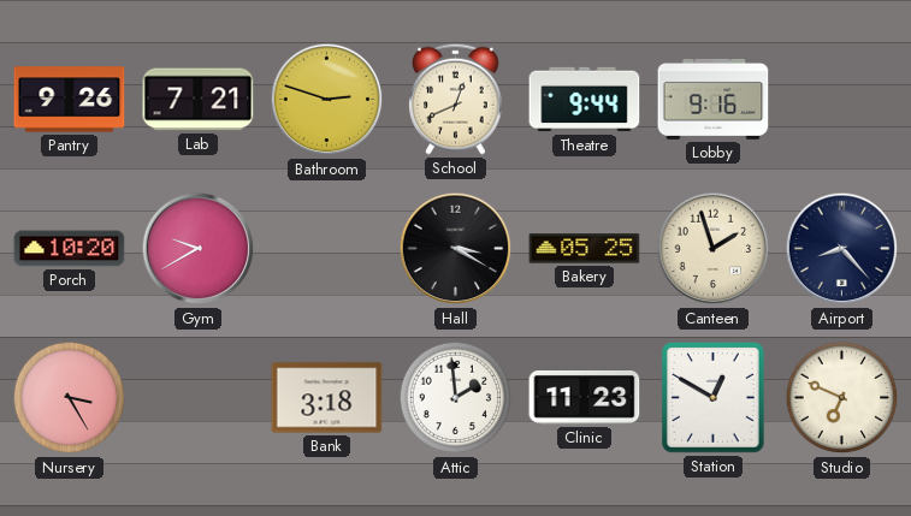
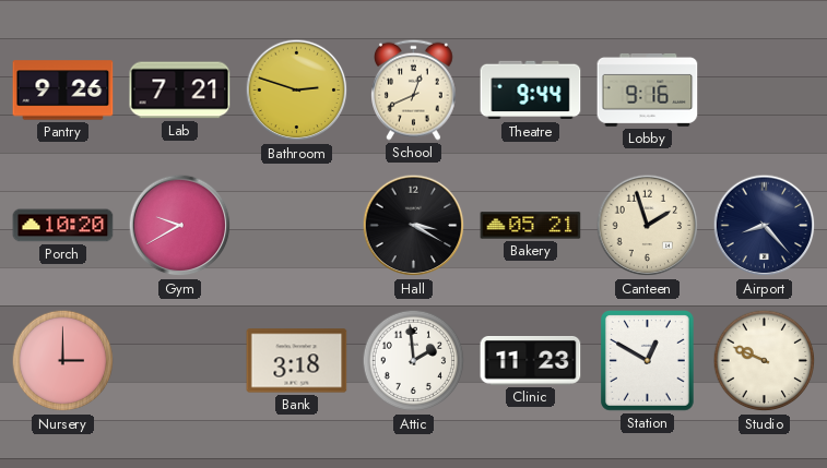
Bakery: 05:25 -> 05:21 (531, 226)
Nursery: 3:25 -> 3:00 (63, 361)
Studio: 6:49 -> 9:49 (765, 361)
